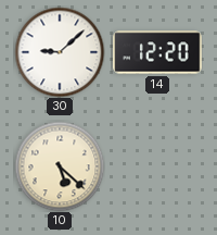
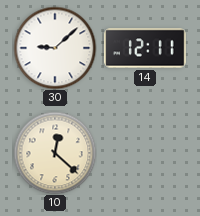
14: 12:20 -> 12:11 (145, 48)
10: 5:22 -> 12:22 (55, 153)
